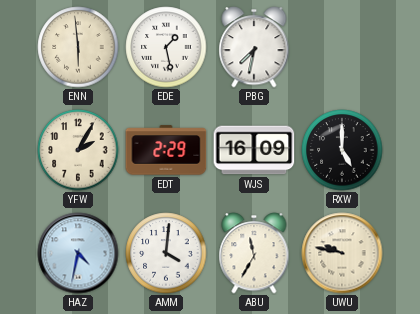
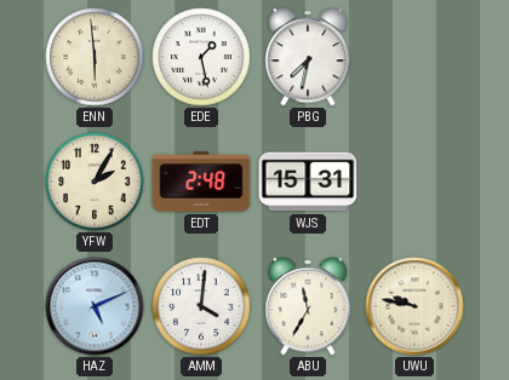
EDT: 2:29 -> 2:48 (201, 182)
WJS: 16:09 -> 15:31 (308, 182)
RXW: 5:00 -> none (342, 150)
HAZ: 4:32 -> 5:11 (95, 306)
